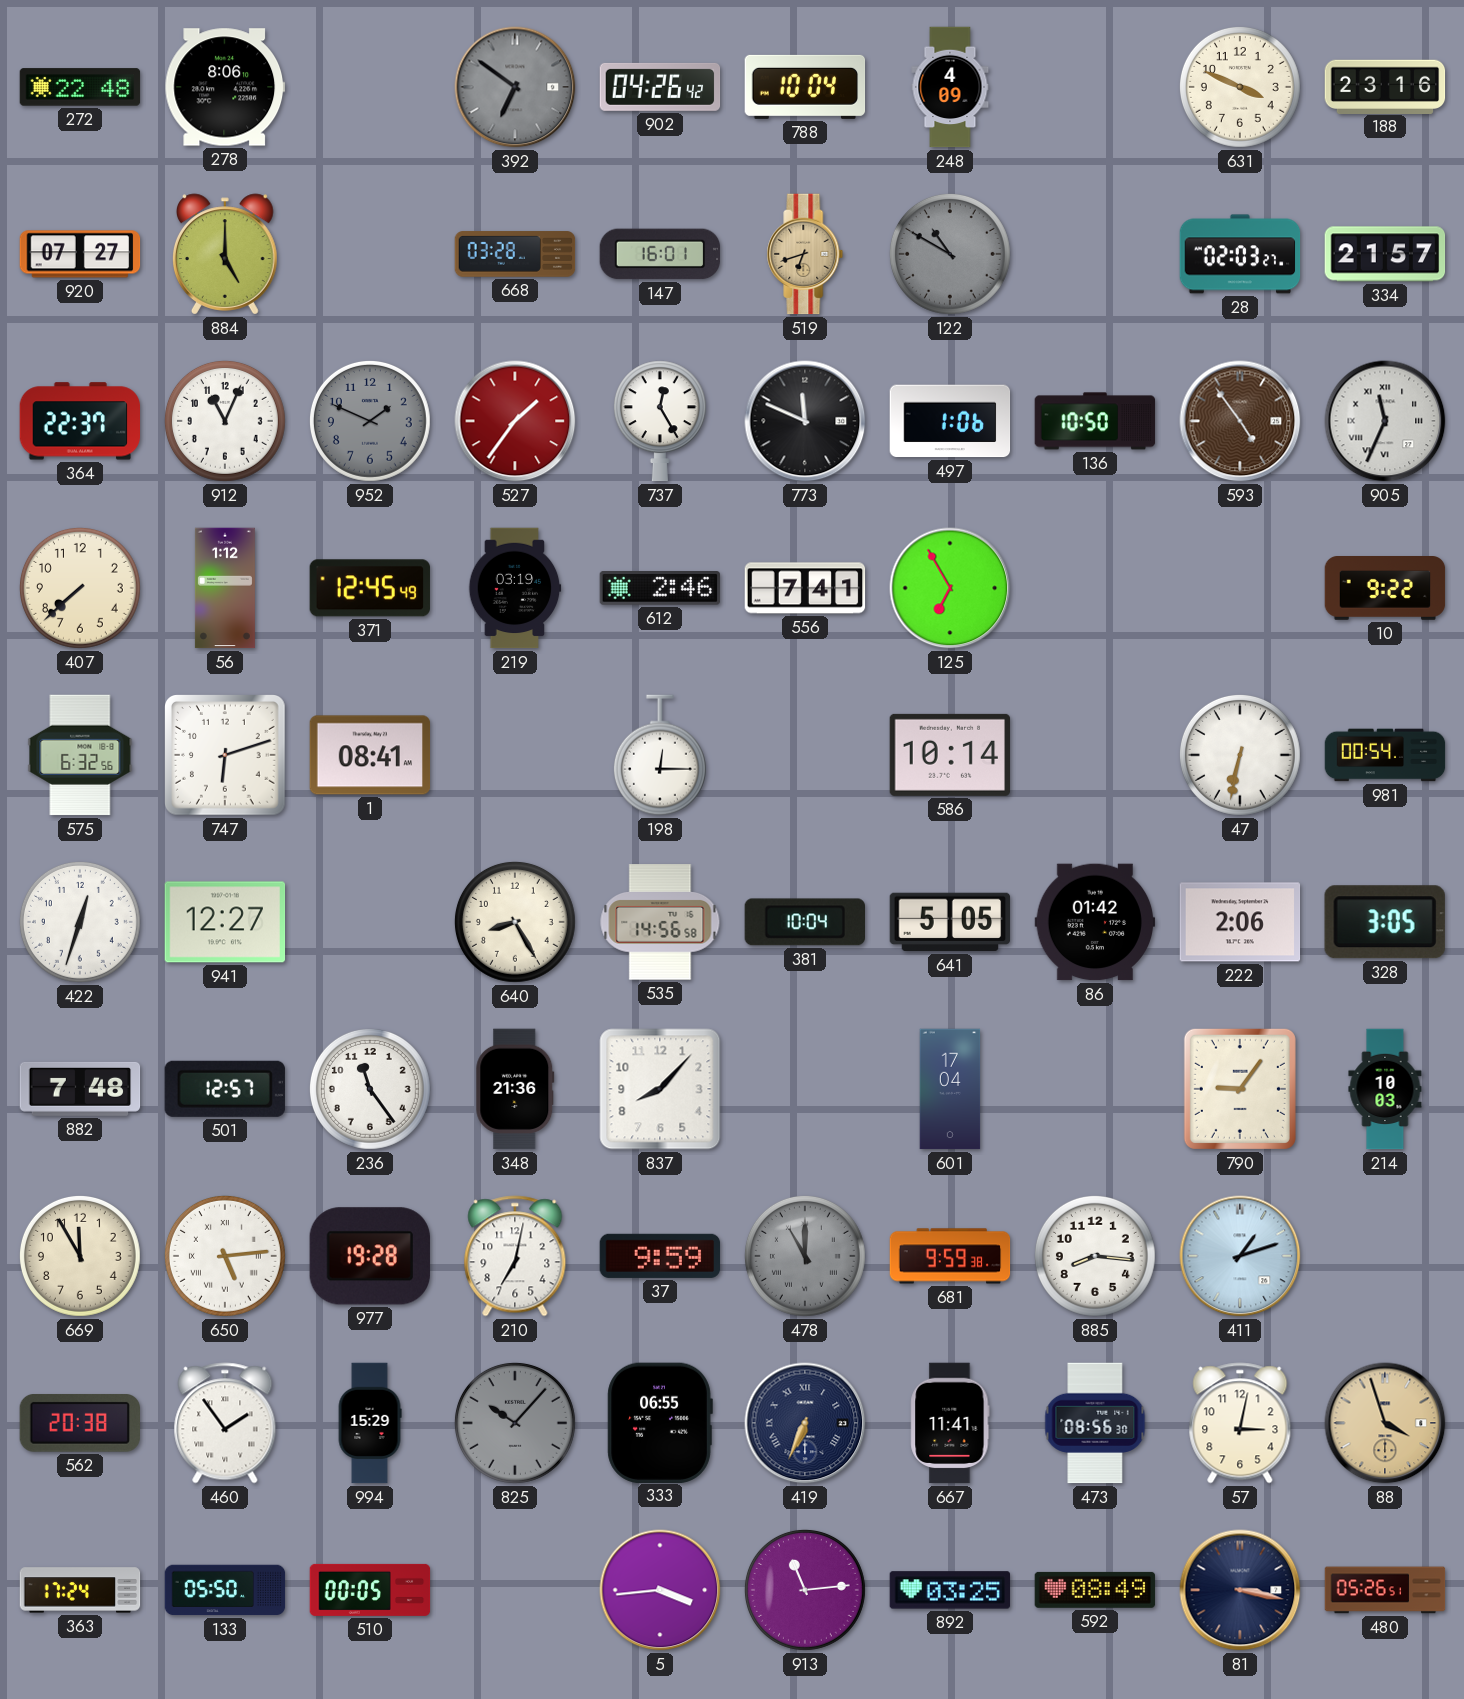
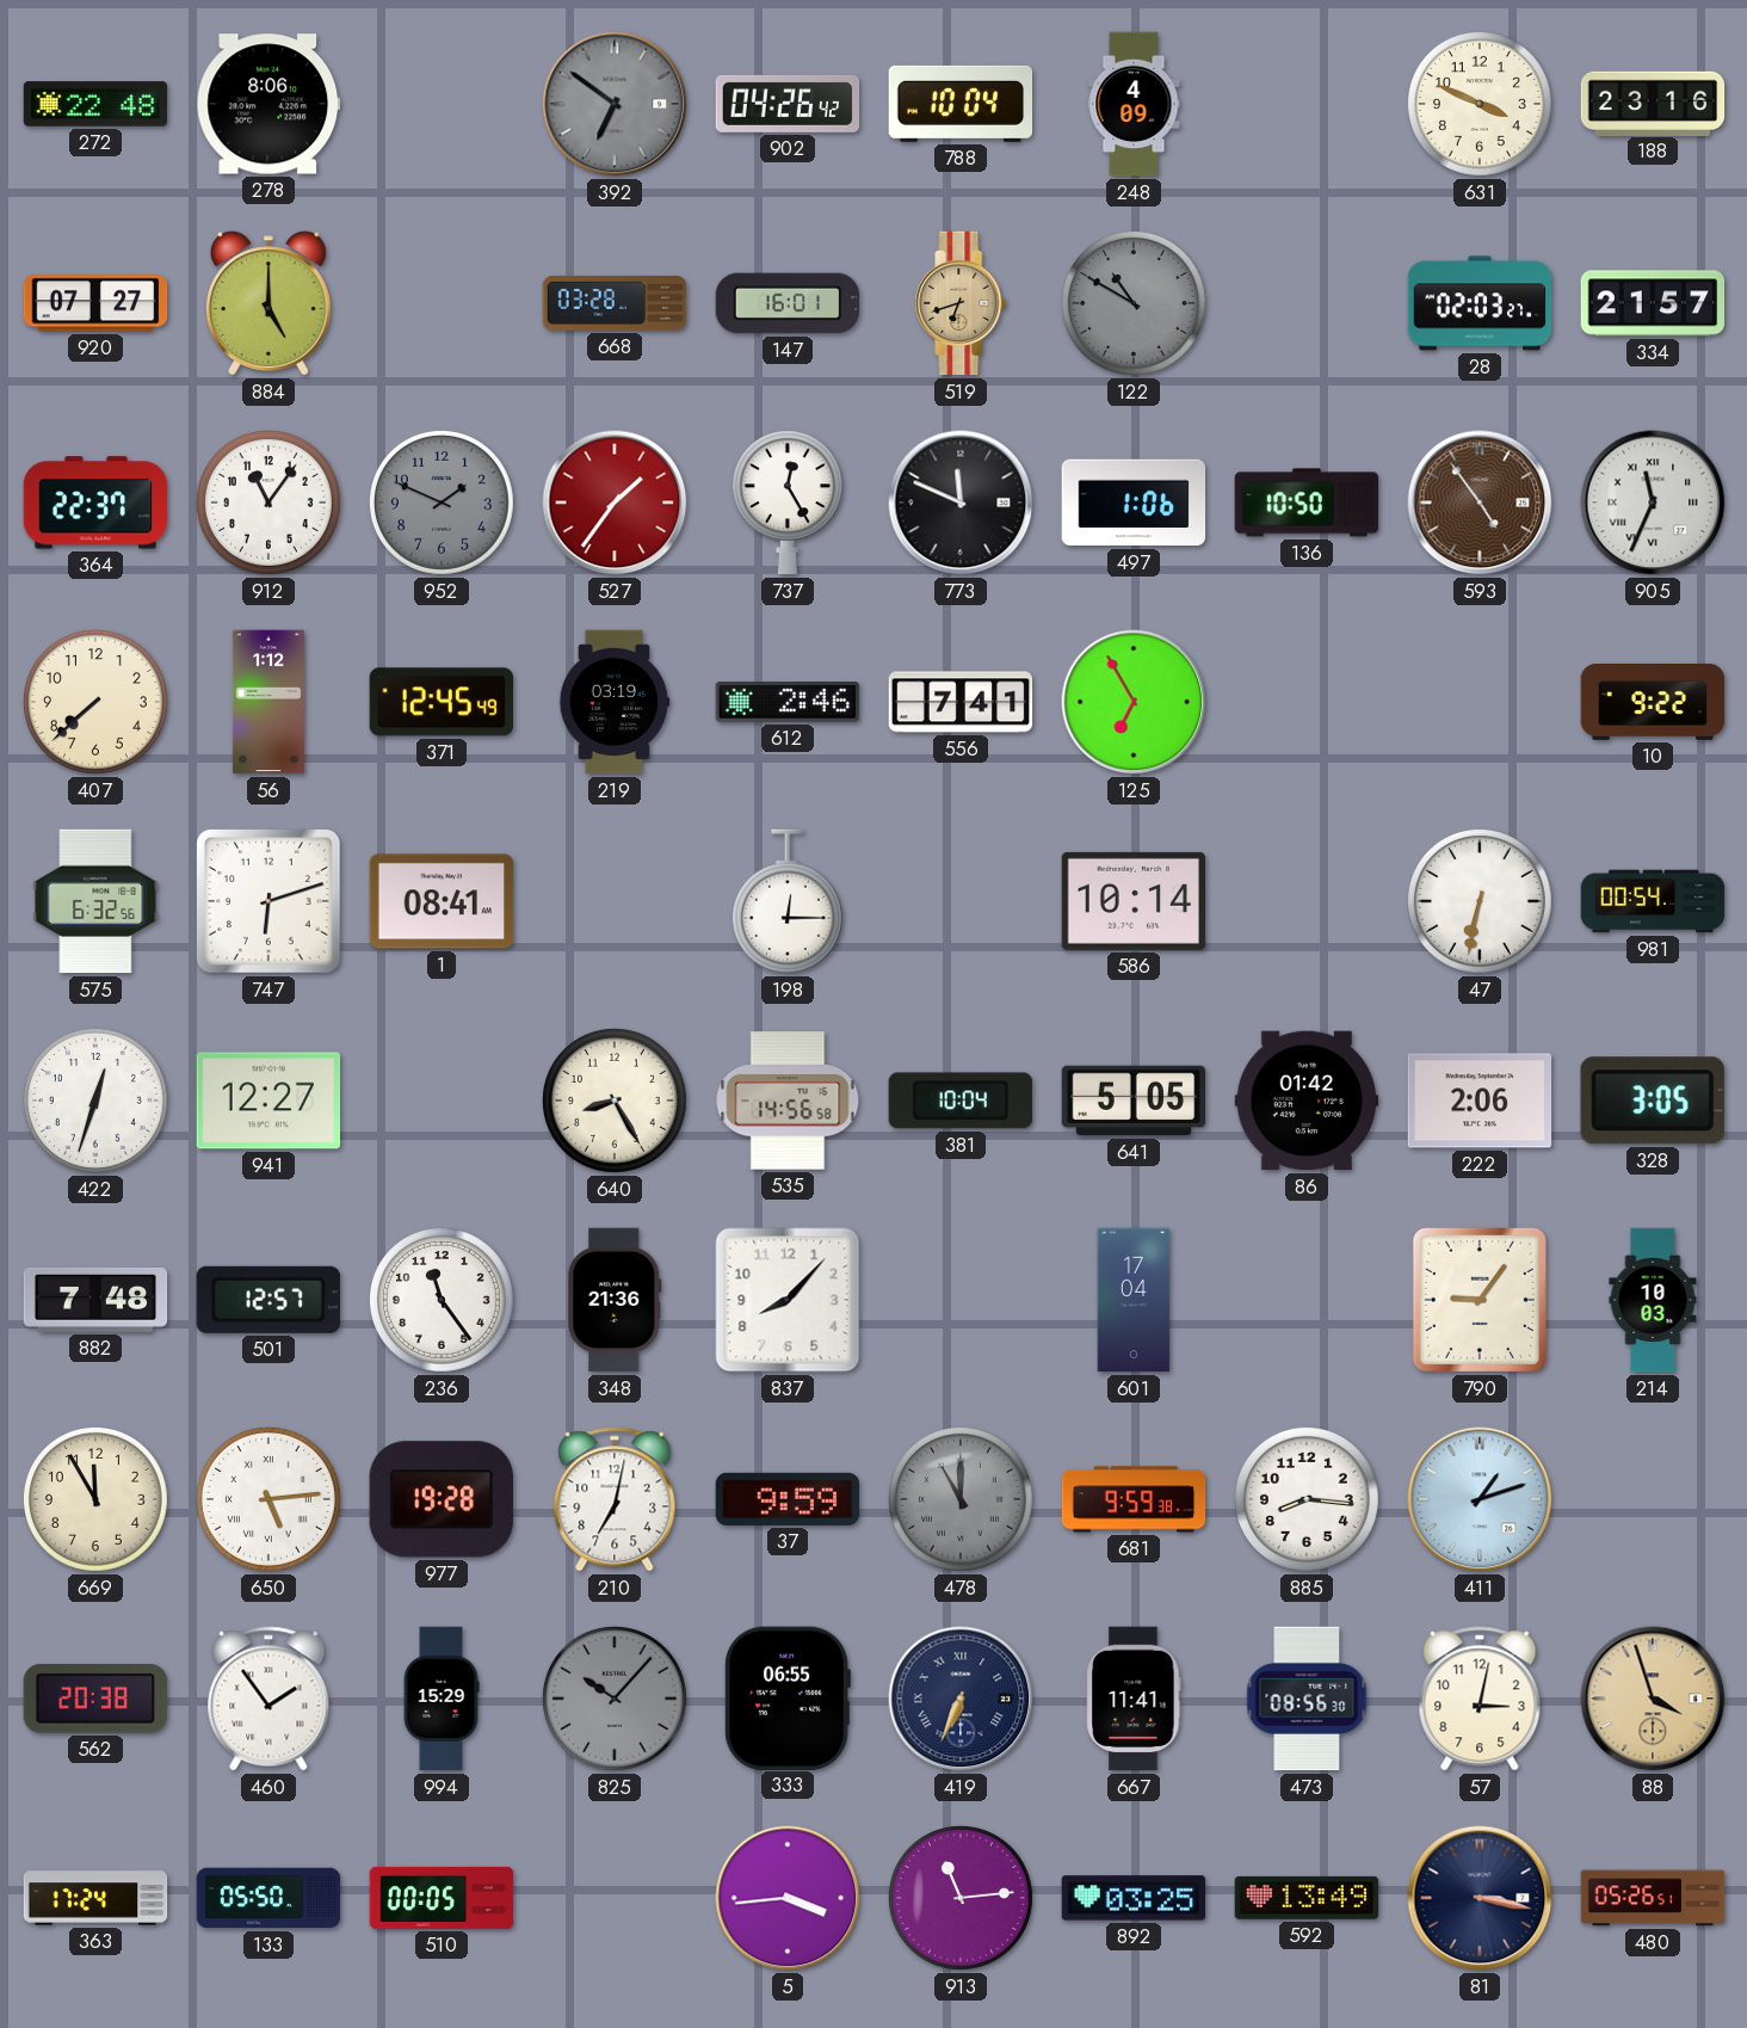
912: 11:04 -> 11:06 (268, 503)
592: 08:49 -> 13:49 (1307, 1898)
